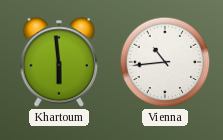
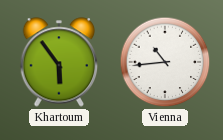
Khartoum: 5:59 -> 5:54 (59, 62)
